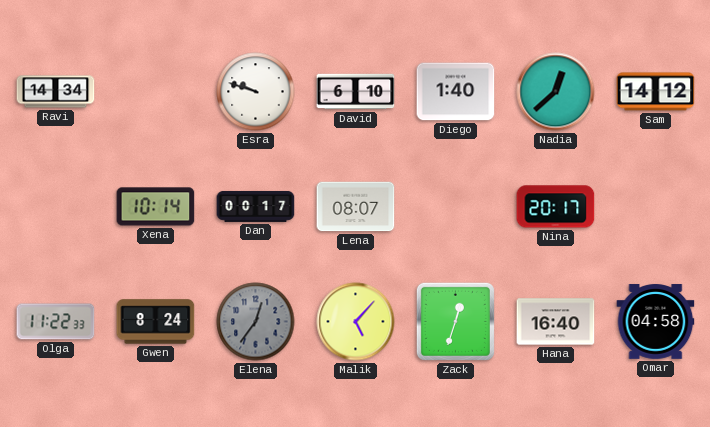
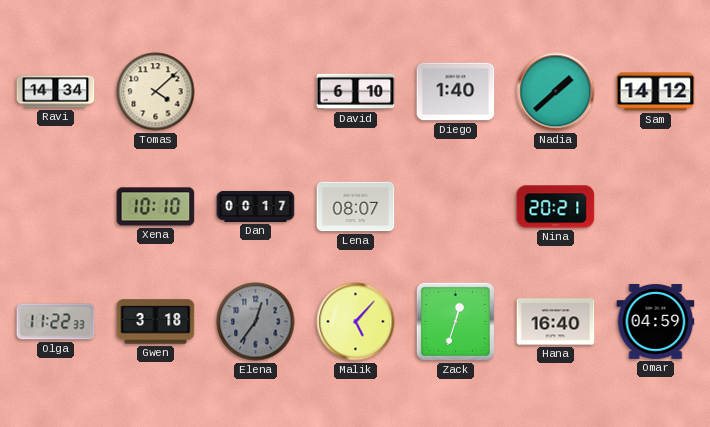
Tomas: none -> 4:08 (156, 92)
Esra: 9:48 -> none (256, 92)
Nadia: 12:38 -> 1:38 (556, 92)
Xena: 10:14 -> 10:10 (156, 207)
Nina: 20:17 -> 20:21 (556, 207)
Gwen: 8:24 -> 3:18 (156, 322)
Omar: 04:58 -> 04:59 (656, 322)
